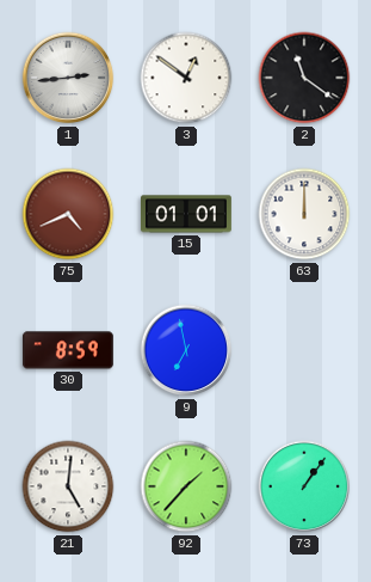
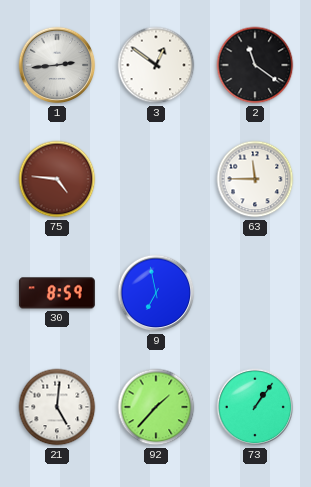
75: 4:41 -> 4:46 (57, 179)
15: 01:01 -> none (187, 214)
63: 12:00 -> 11:45 (255, 179)
